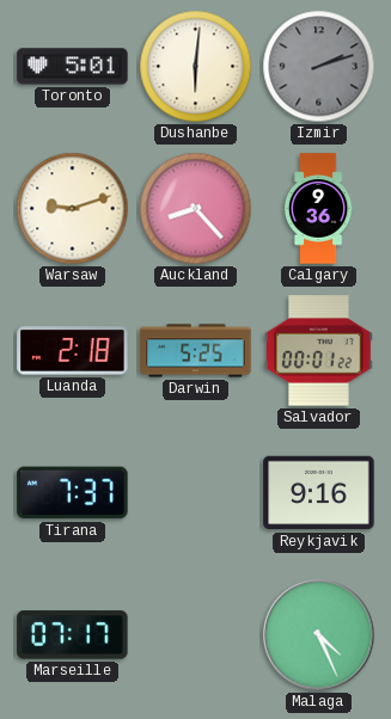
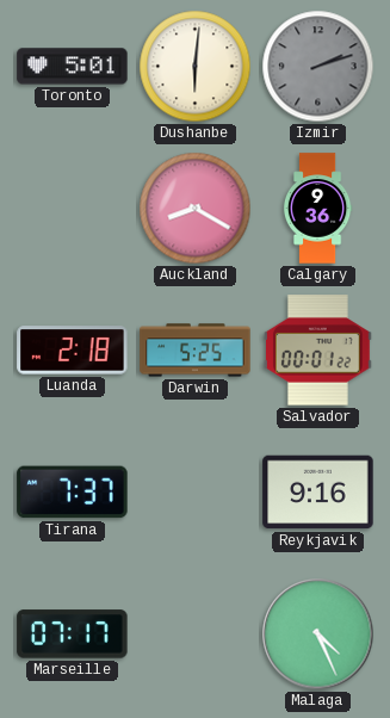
Warsaw: 9:12 -> none (73, 209)
Auckland: 8:23 -> 8:20 (196, 209)
